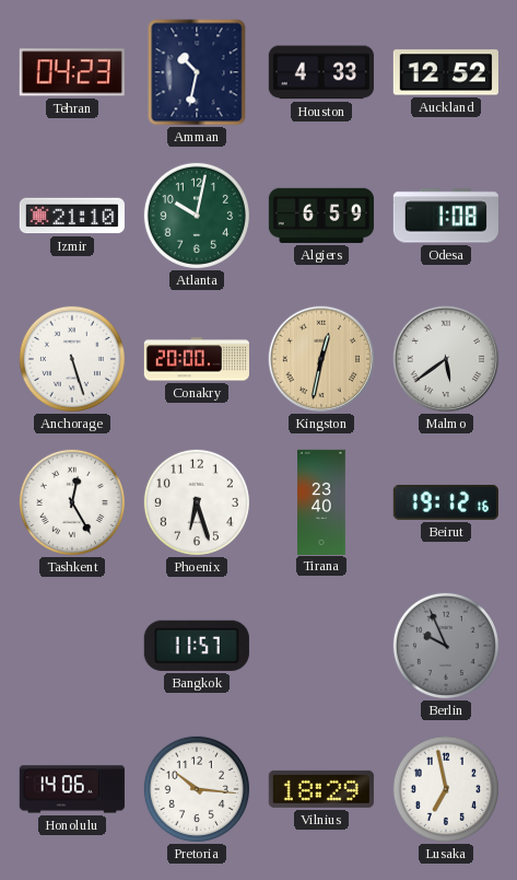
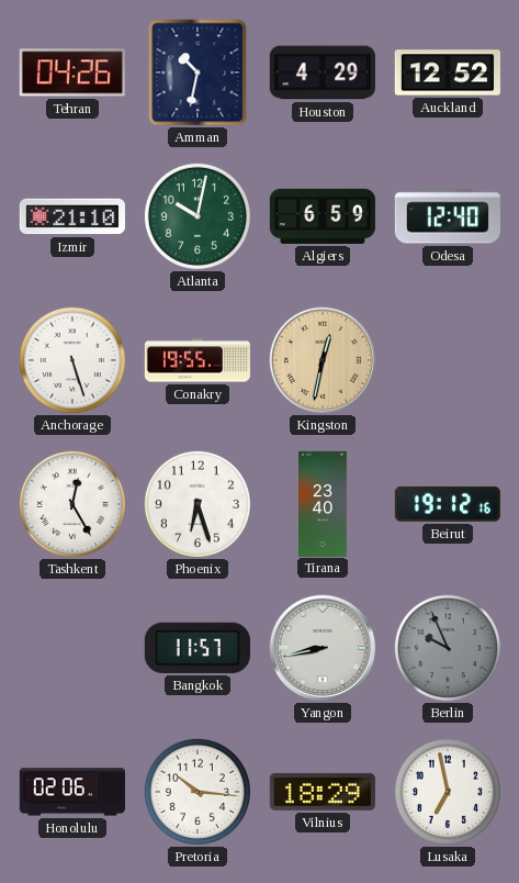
Tehran: 04:23 -> 04:26 (72, 72)
Houston: 4:33 -> 4:29 (323, 72)
Odesa: 1:08 -> 12:40 (448, 216)
Conakry: 20:00 -> 19:55 (198, 360)
Malmo: 5:39 -> none (446, 359)
Yangon: none -> 8:43 (323, 648)
Honolulu: 14:06 -> 02:06 (72, 792)
